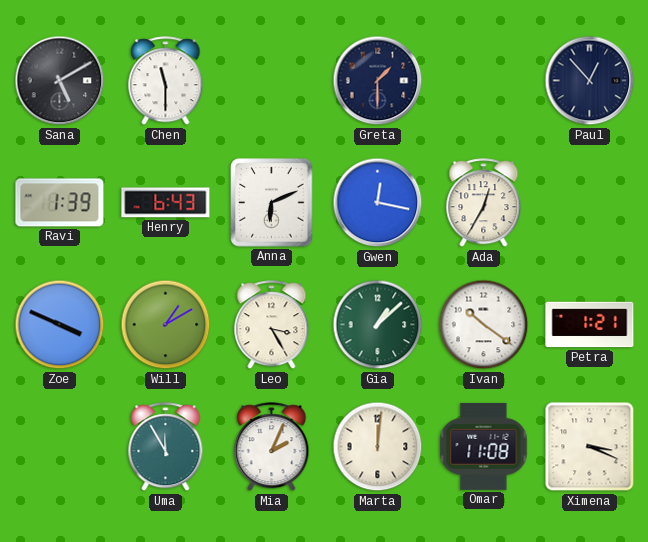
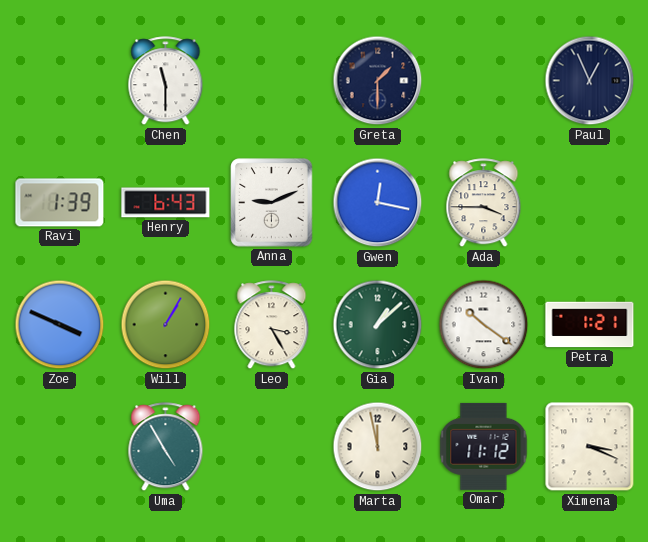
Sana: 5:10 -> none (60, 81)
Paul: 12:53 -> 12:56 (590, 81)
Anna: 6:11 -> 9:11 (272, 203)
Ada: 12:35 -> 3:45 (484, 203)
Will: 1:10 -> 1:05 (166, 325)
Uma: 11:55 -> 4:55 (166, 447)
Mia: 2:04 -> none (272, 447)
Marta: 12:01 -> 11:58 (378, 447)
Omar: 11:08 -> 11:12 (484, 446)
